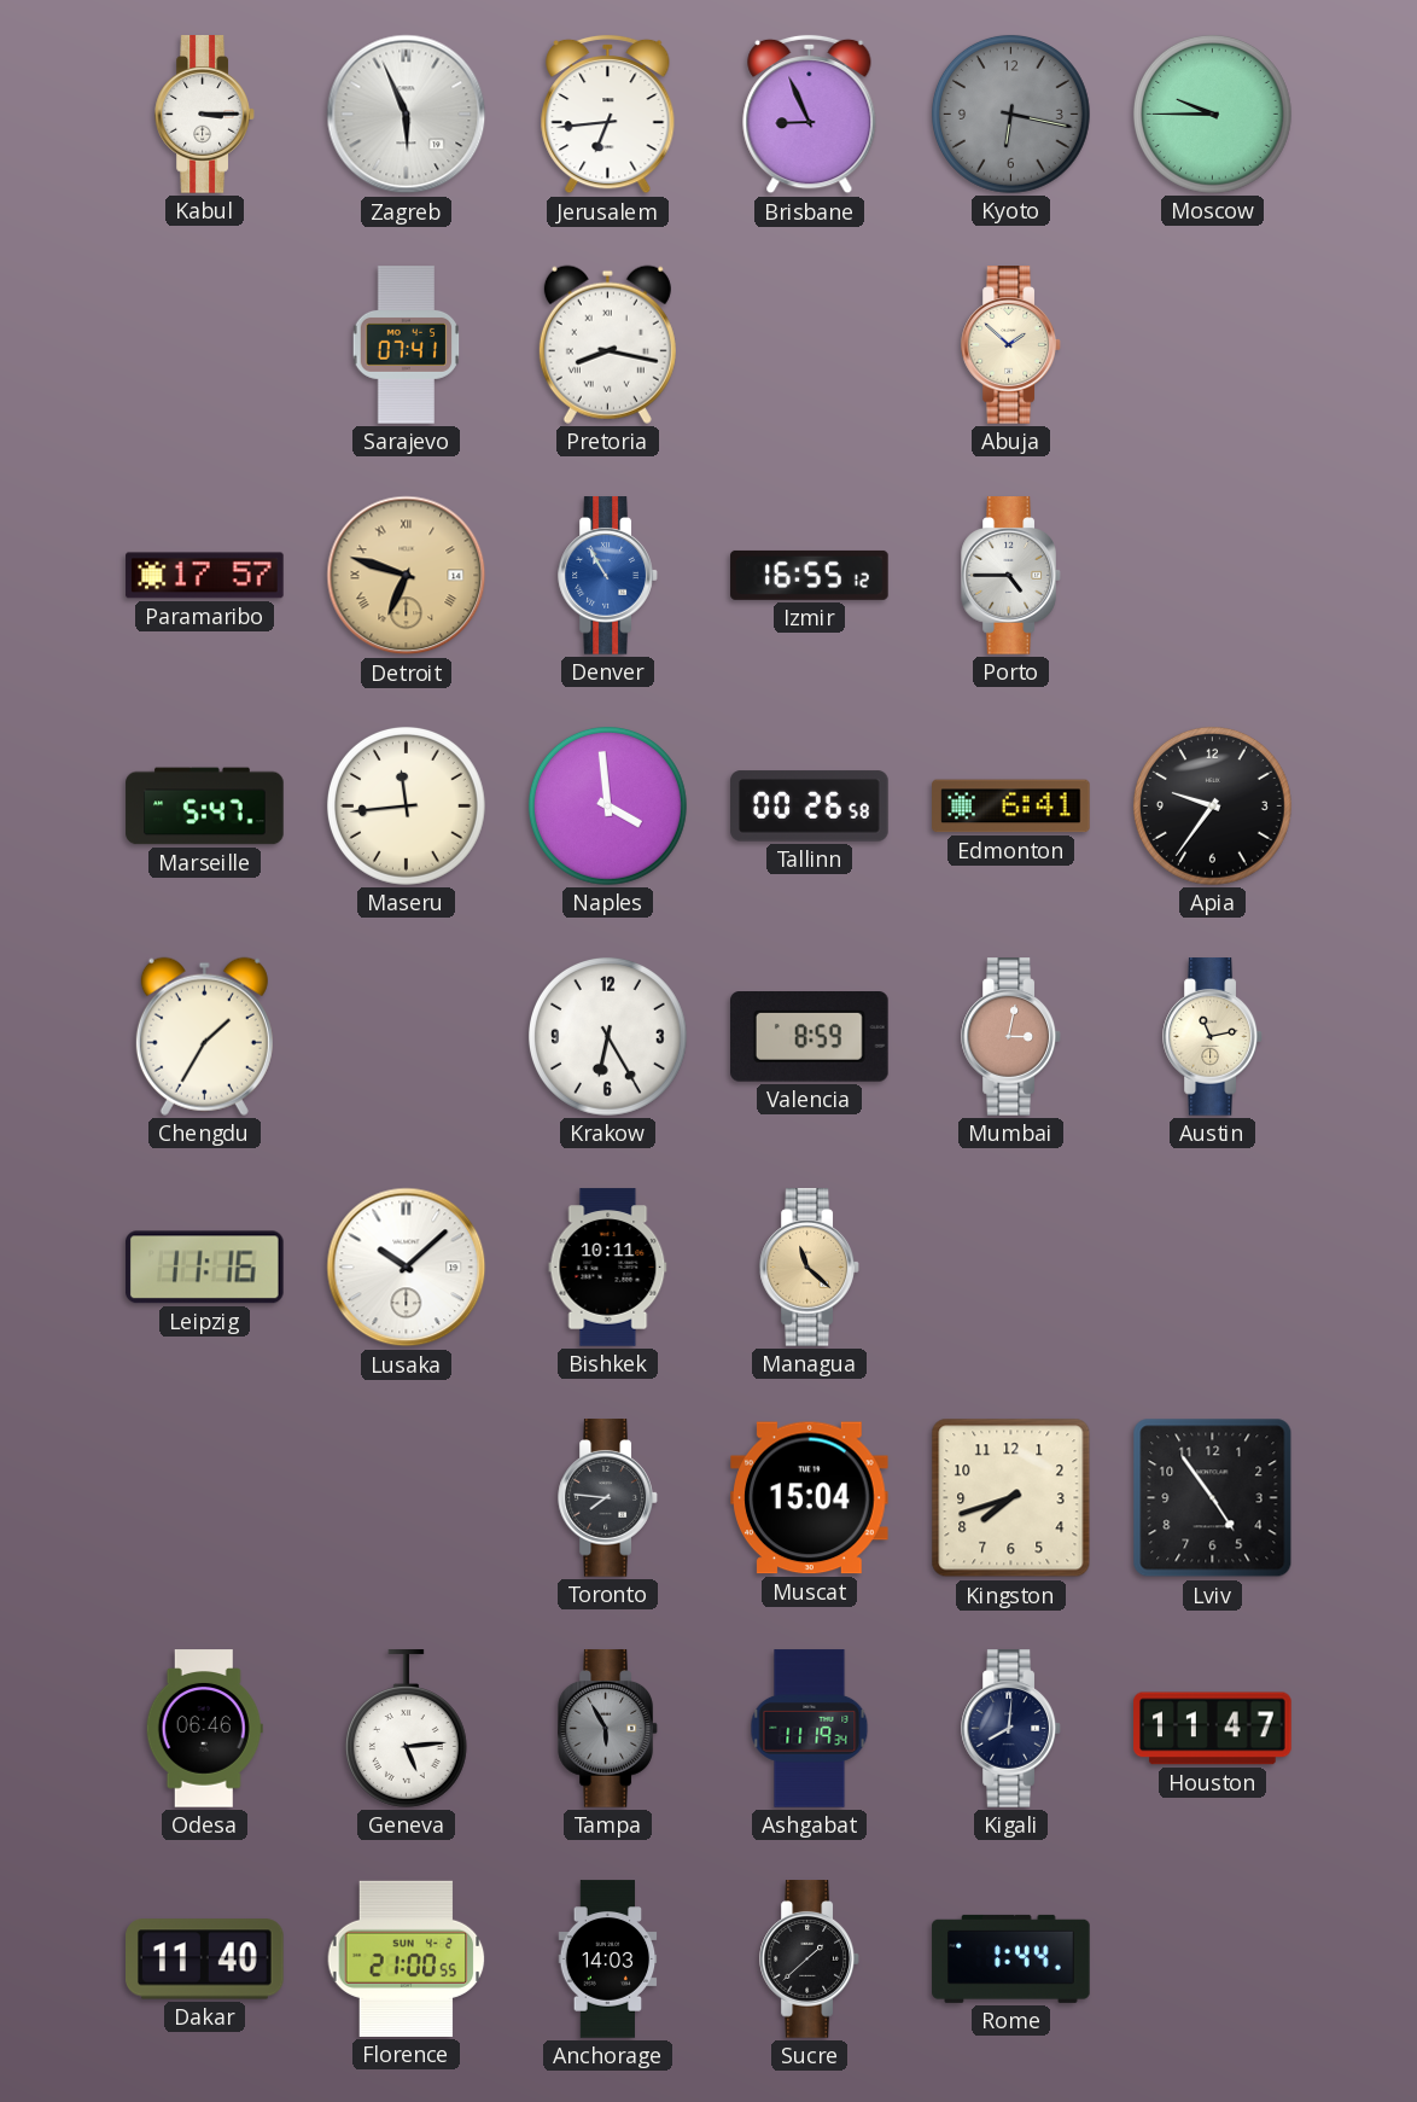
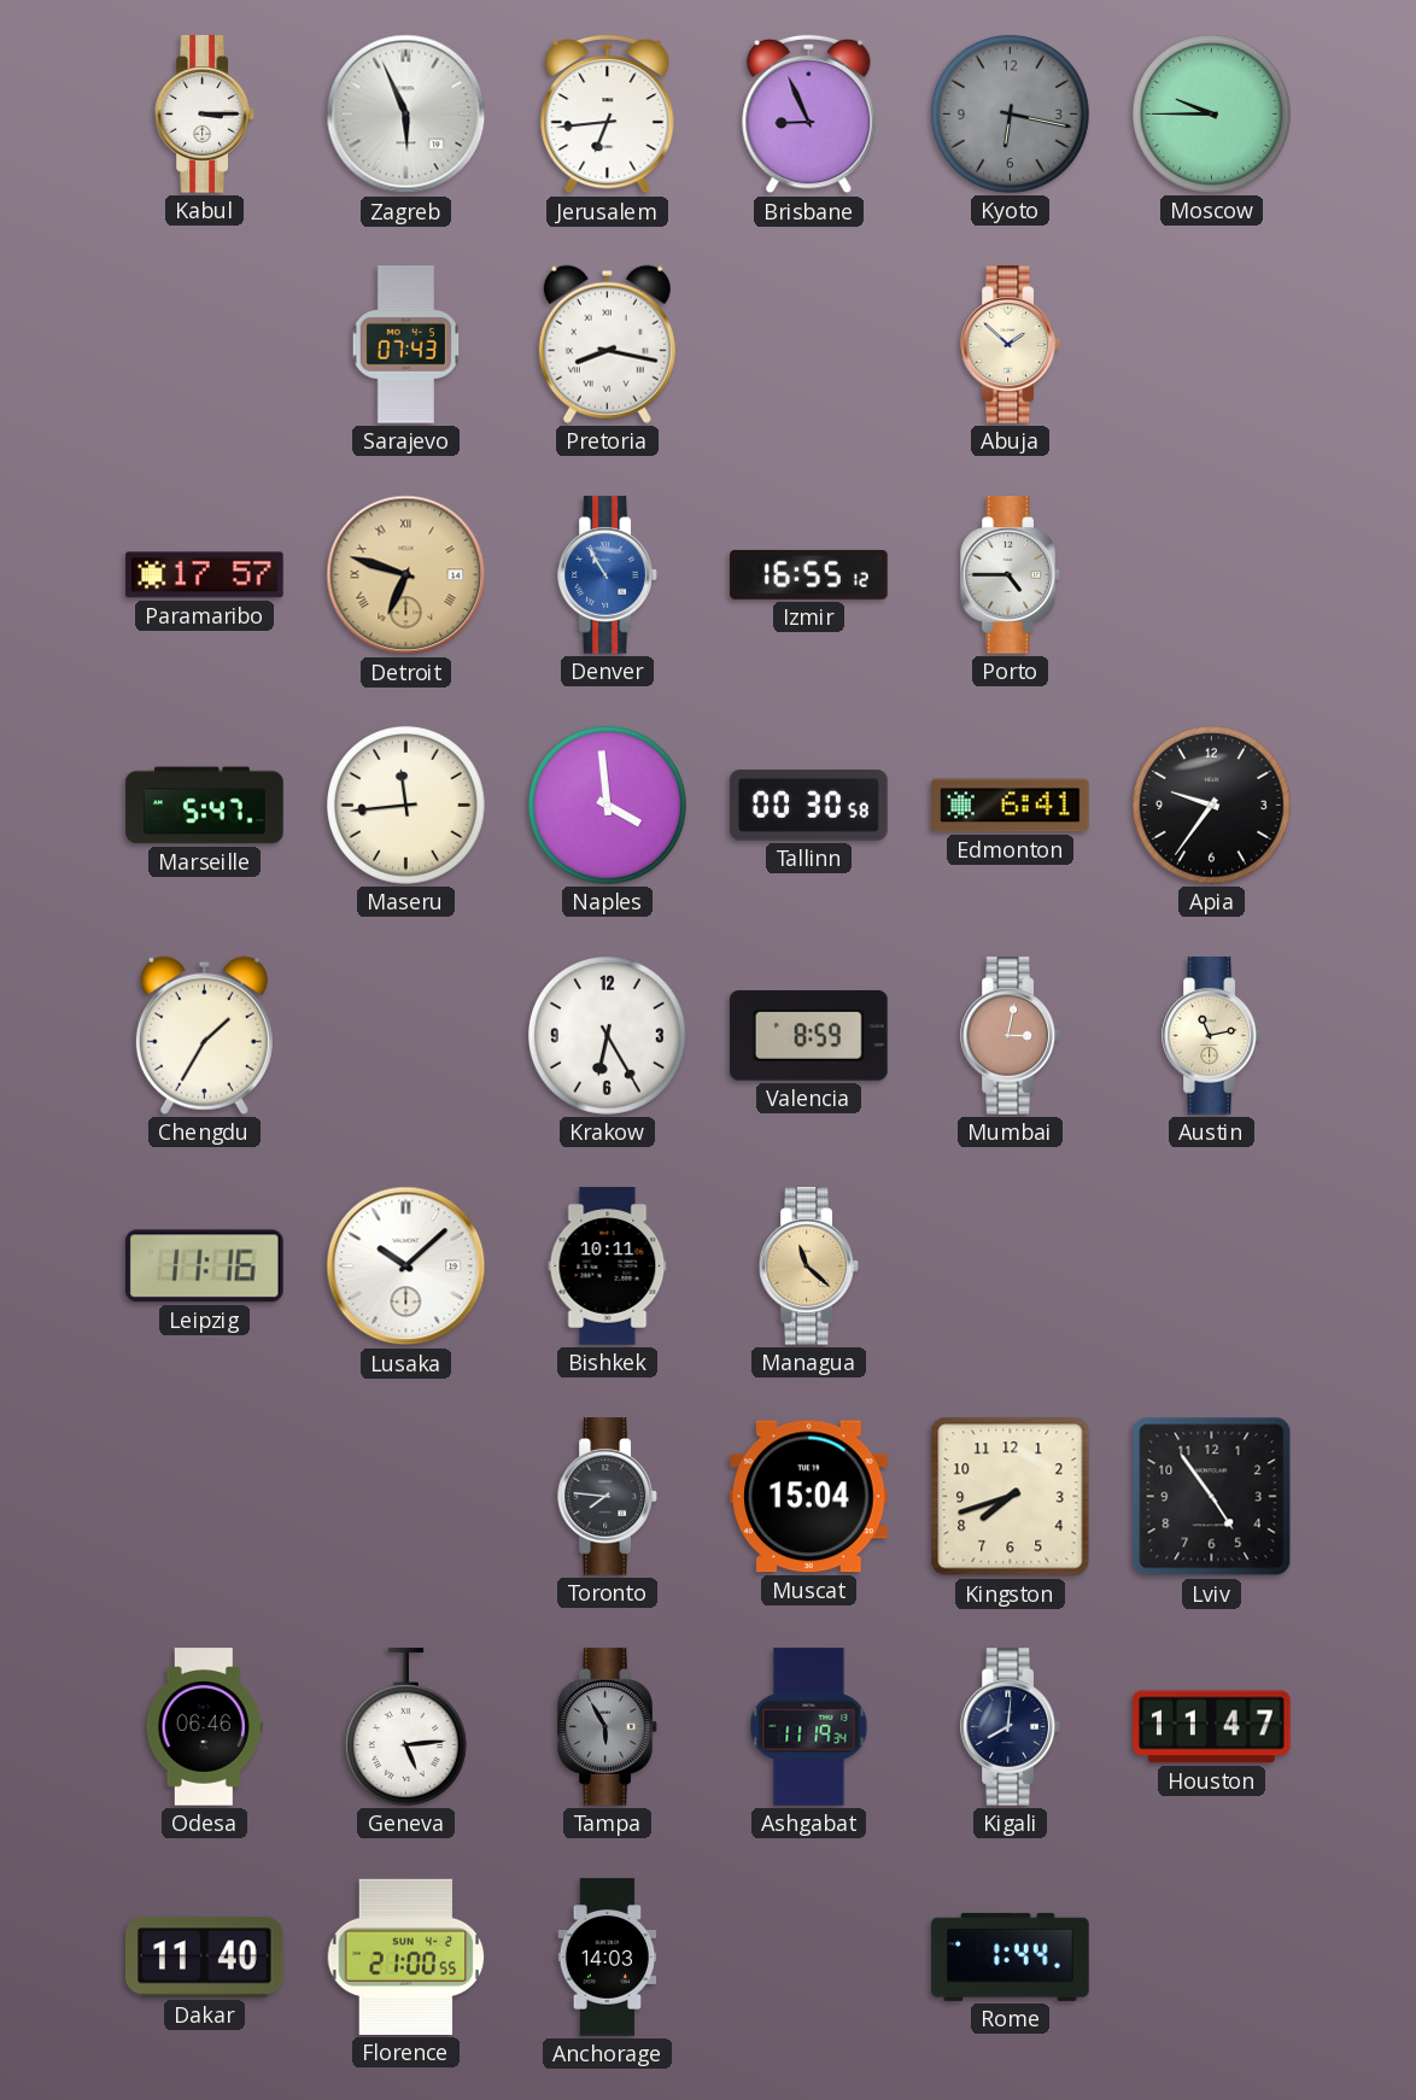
Sarajevo: 07:41 -> 07:43 (406, 345)
Tallinn: 00:26 -> 00:30 (809, 806)
Sucre: 1:38 -> none (810, 1960)
